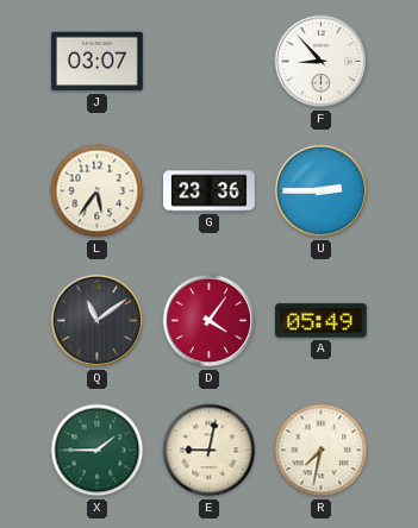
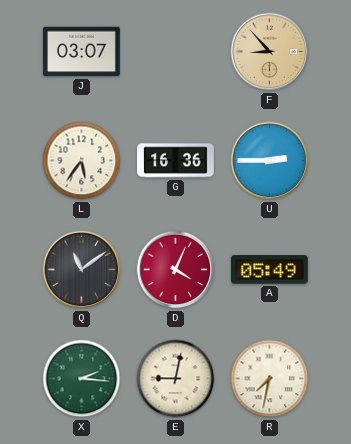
F dial: white -> champagne (270, 52)
G: 23:36 -> 16:36 (176, 161)
D: 4:06 -> 4:04 (176, 270)
X: 1:45 -> 2:16 (82, 379)
